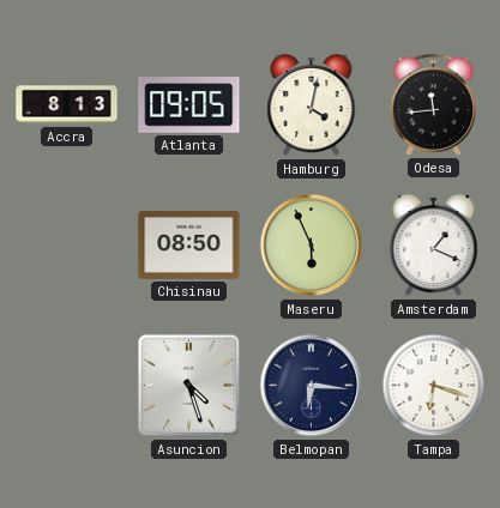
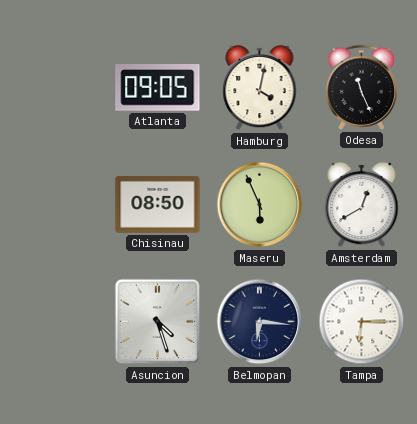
Accra: 8:13 -> none (67, 105)
Odesa: 11:44 -> 11:26 (362, 87)
Amsterdam: 1:19 -> 12:40 (362, 205)
Tampa: 6:18 -> 6:15 (362, 322)
